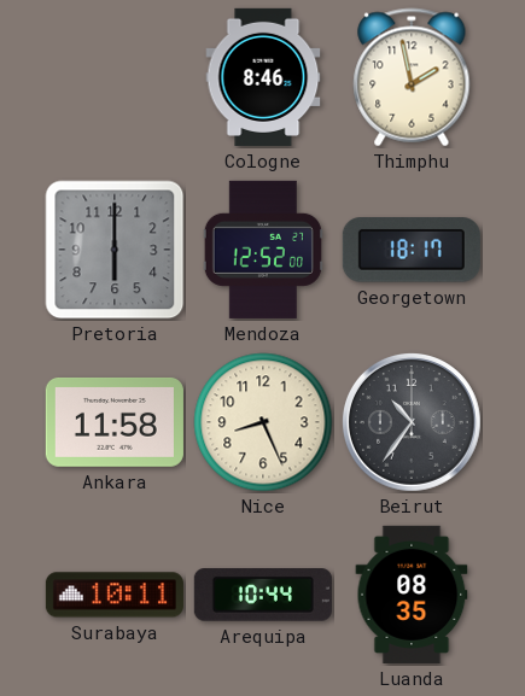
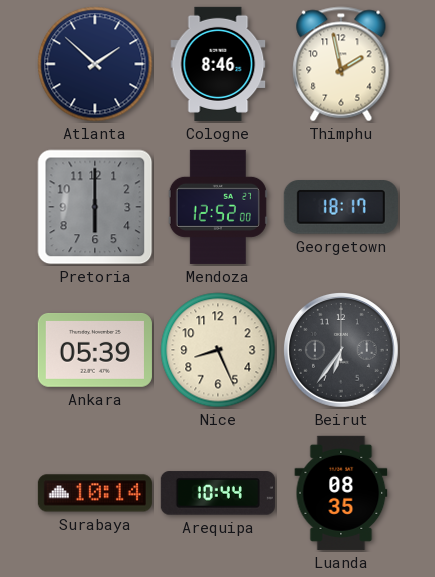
Atlanta: none -> 1:52 (95, 64)
Ankara: 11:58 -> 05:39 (95, 350)
Beirut: 10:36 -> 6:36 (341, 350)
Surabaya: 10:11 -> 10:14 (95, 493)
